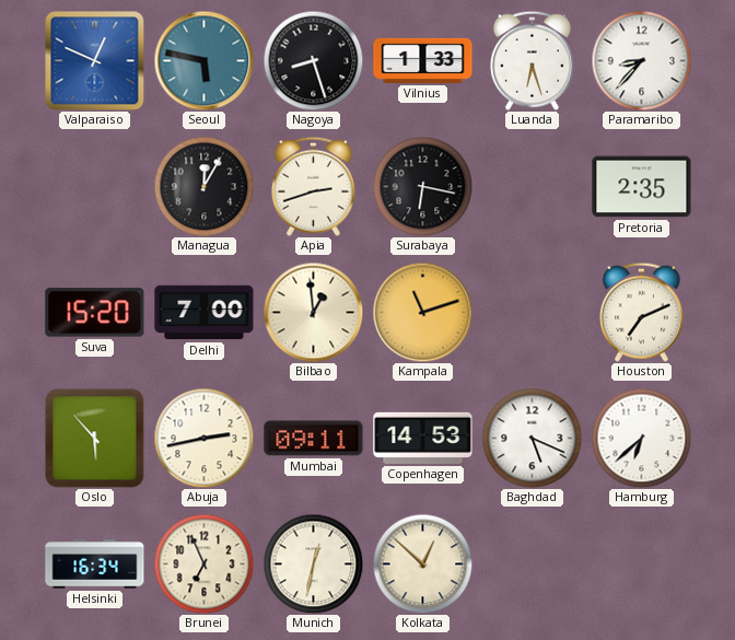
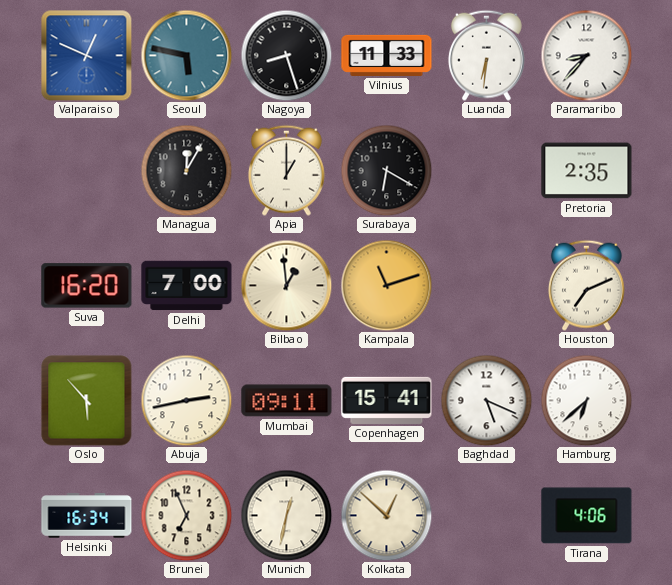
Vilnius: 1:33 -> 11:33 (387, 55)
Luanda: 6:27 -> 6:31 (486, 55)
Apia: 2:42 -> 1:00 (286, 170)
Surabaya: 6:17 -> 6:20 (386, 170)
Suva: 15:20 -> 16:20 (87, 286)
Copenhagen: 14:53 -> 15:41 (387, 400)
Tirana: none -> 4:06 (587, 516)
